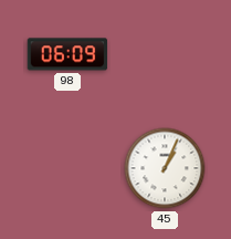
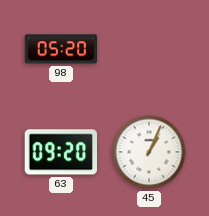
98: 06:09 -> 05:20 (61, 49)
63: none -> 09:20 (60, 152)
